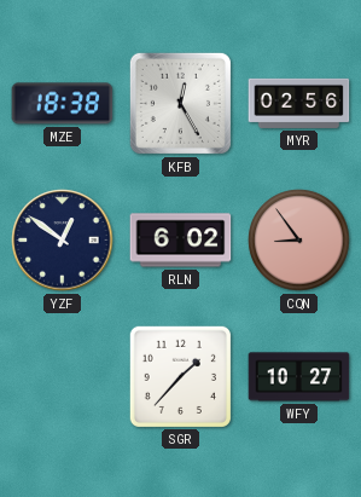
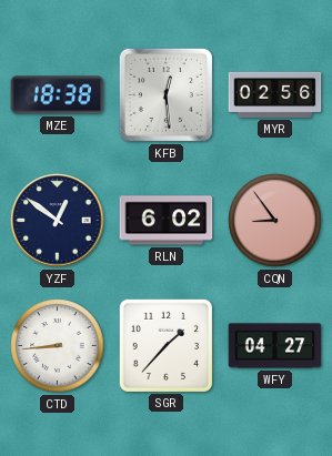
KFB: 12:25 -> 12:29 (165, 94)
CTD: none -> 8:44 (58, 346)
WFY: 10:27 -> 04:27 (275, 346)
